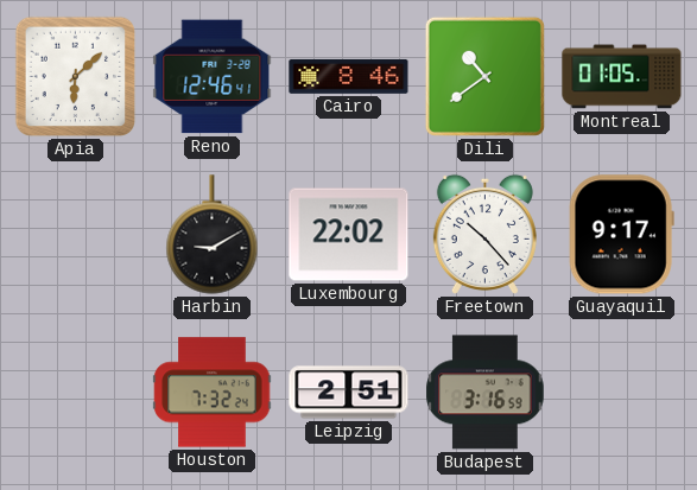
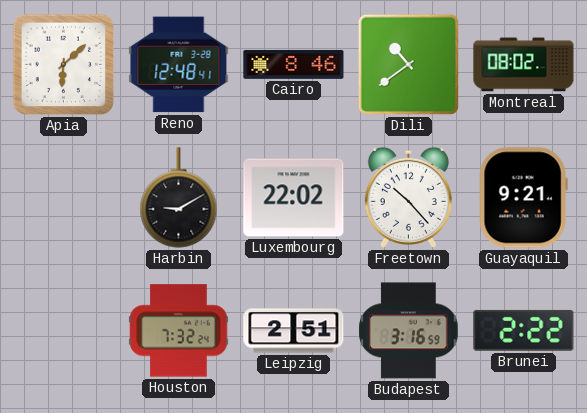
Reno: 12:46 -> 12:48 (179, 65)
Montreal: 01:05 -> 08:02 (524, 65)
Guayaquil: 9:17 -> 9:21 (523, 198)
Brunei: none -> 2:22 (524, 330)
